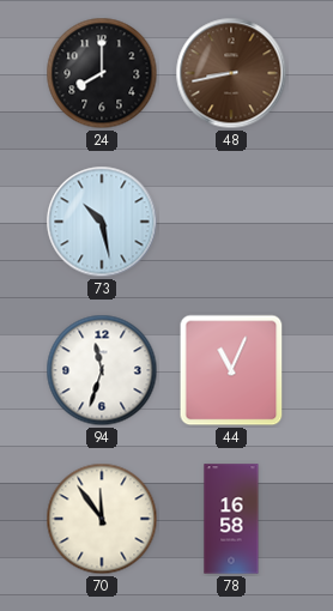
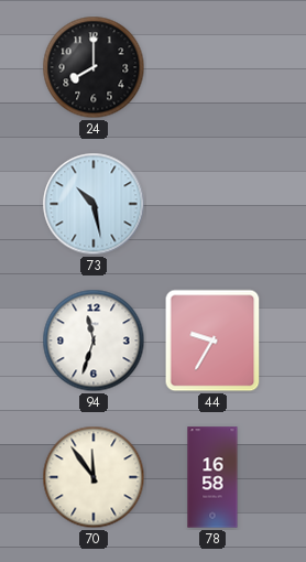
48: 8:43 -> none (231, 73)
44: 11:04 -> 9:35 (212, 341)
